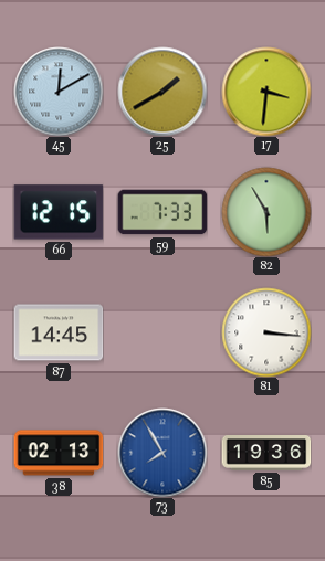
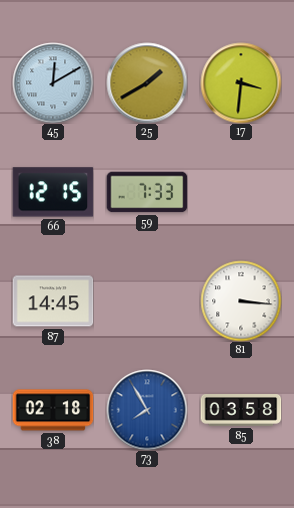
82: 5:55 -> none (266, 212)
38: 02:13 -> 02:18 (53, 410)
85: 19:36 -> 03:58 (241, 410)
